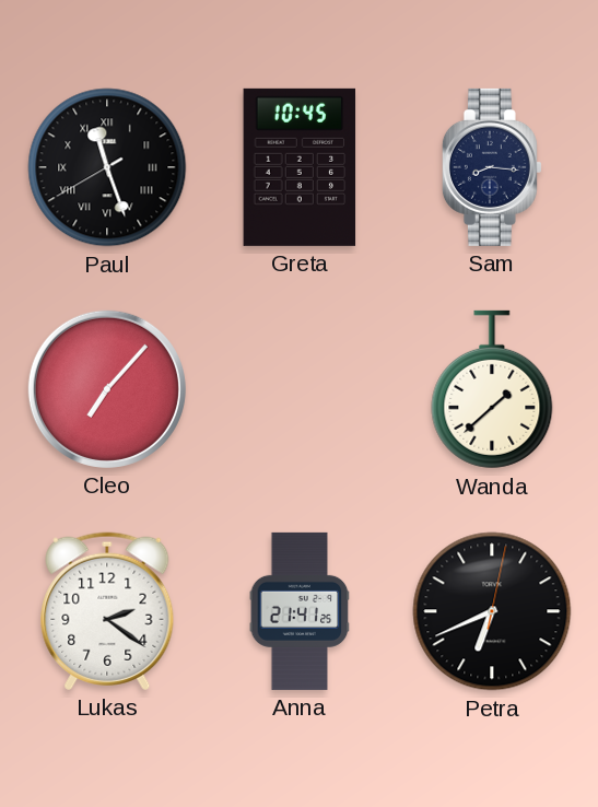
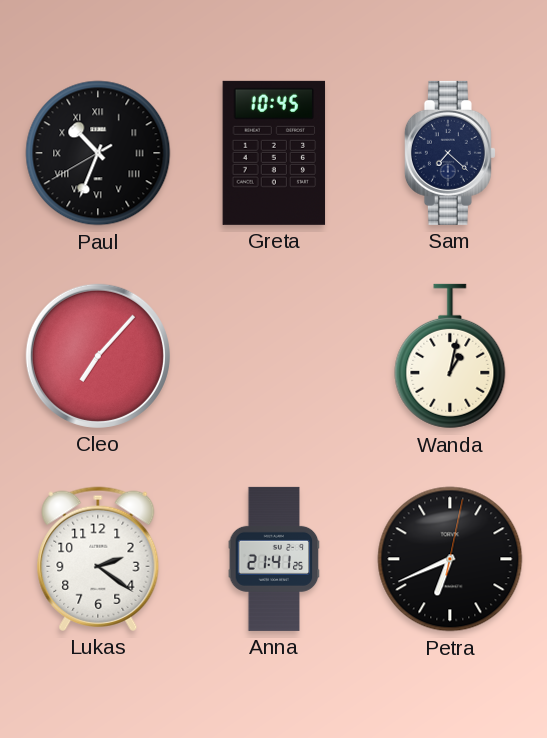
Paul: 11:26 -> 10:33 (98, 153)
Sam: 8:16 -> 7:22 (450, 153)
Wanda: 1:38 -> 1:02 (450, 356)
